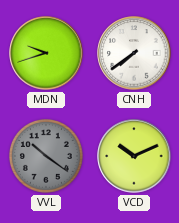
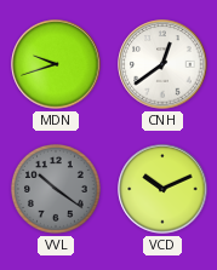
CNH: 7:39 -> 12:39 (162, 64)
